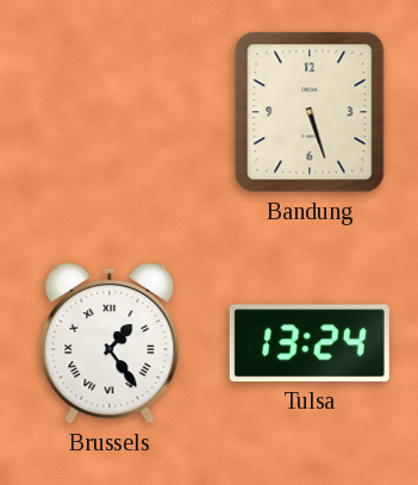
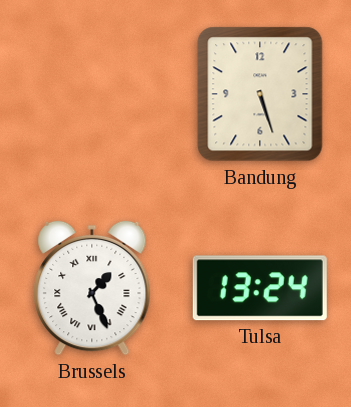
Brussels: 1:24 -> 1:26 (92, 288)
